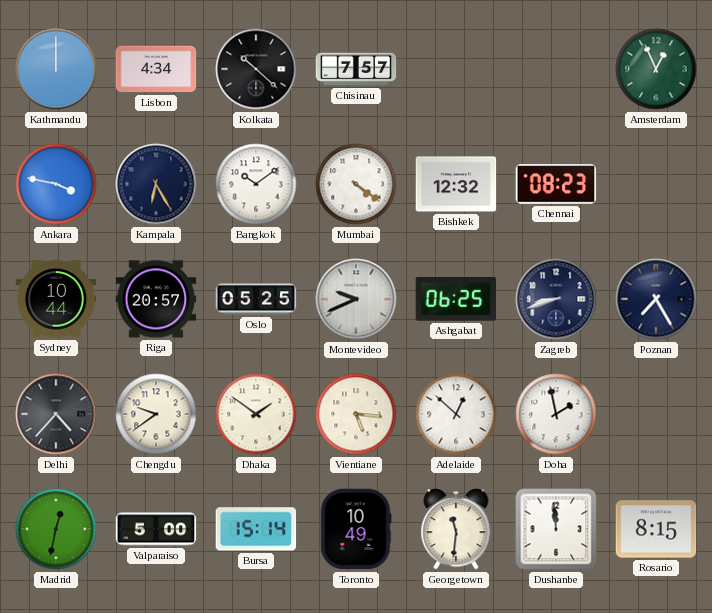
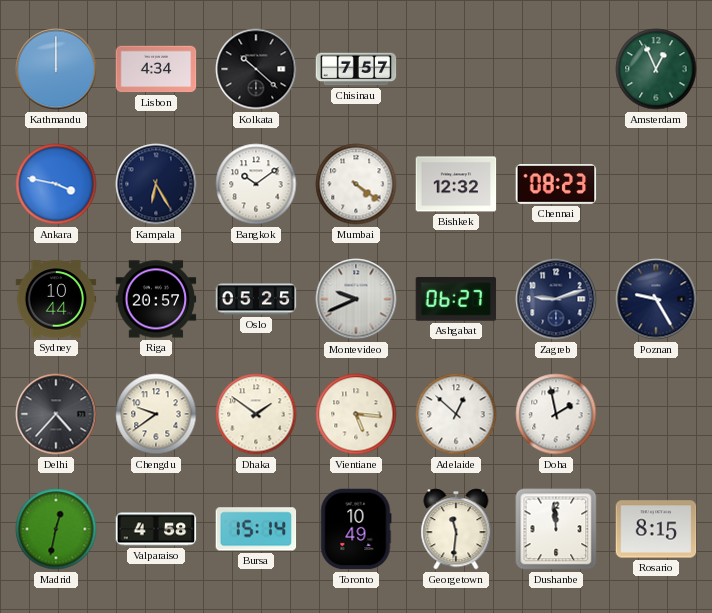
Ashgabat: 06:25 -> 06:27 (456, 299)
Zagreb: 8:42 -> 9:12 (556, 299)
Poznan: 7:25 -> 9:25 (656, 299)
Valparaiso: 5:00 -> 4:58 (156, 529)
